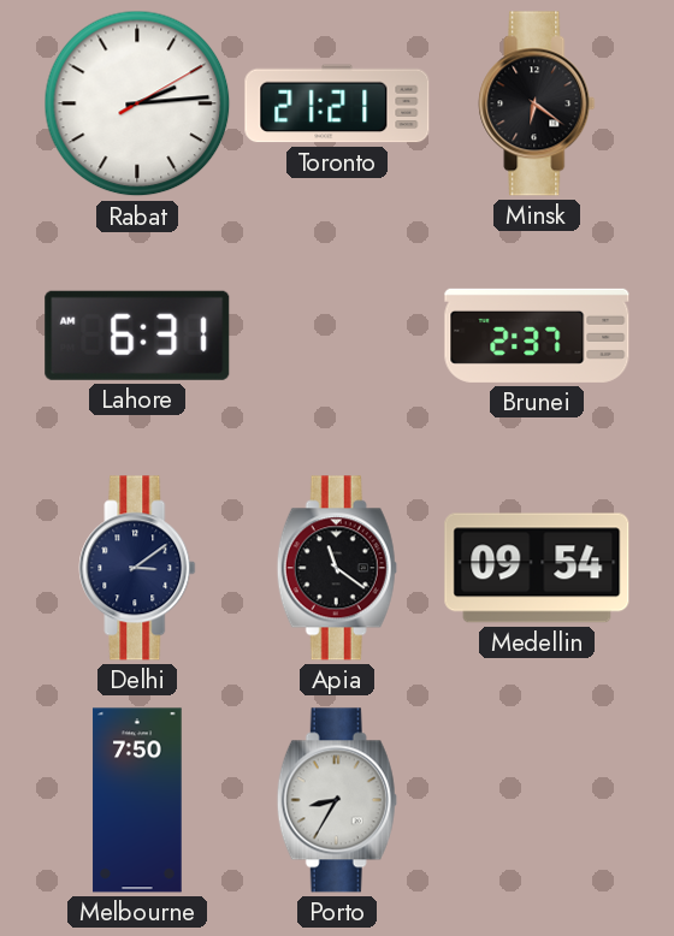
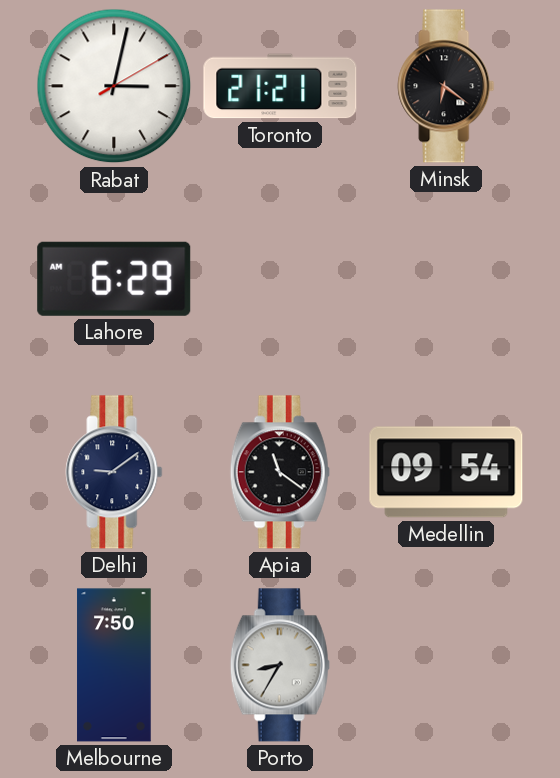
Rabat: 2:14 -> 3:02 (114, 86)
Lahore: 6:31 -> 6:29 (114, 279)
Brunei: 2:37 -> none (537, 336)
Delhi: 3:09 -> 9:09 (114, 472)
